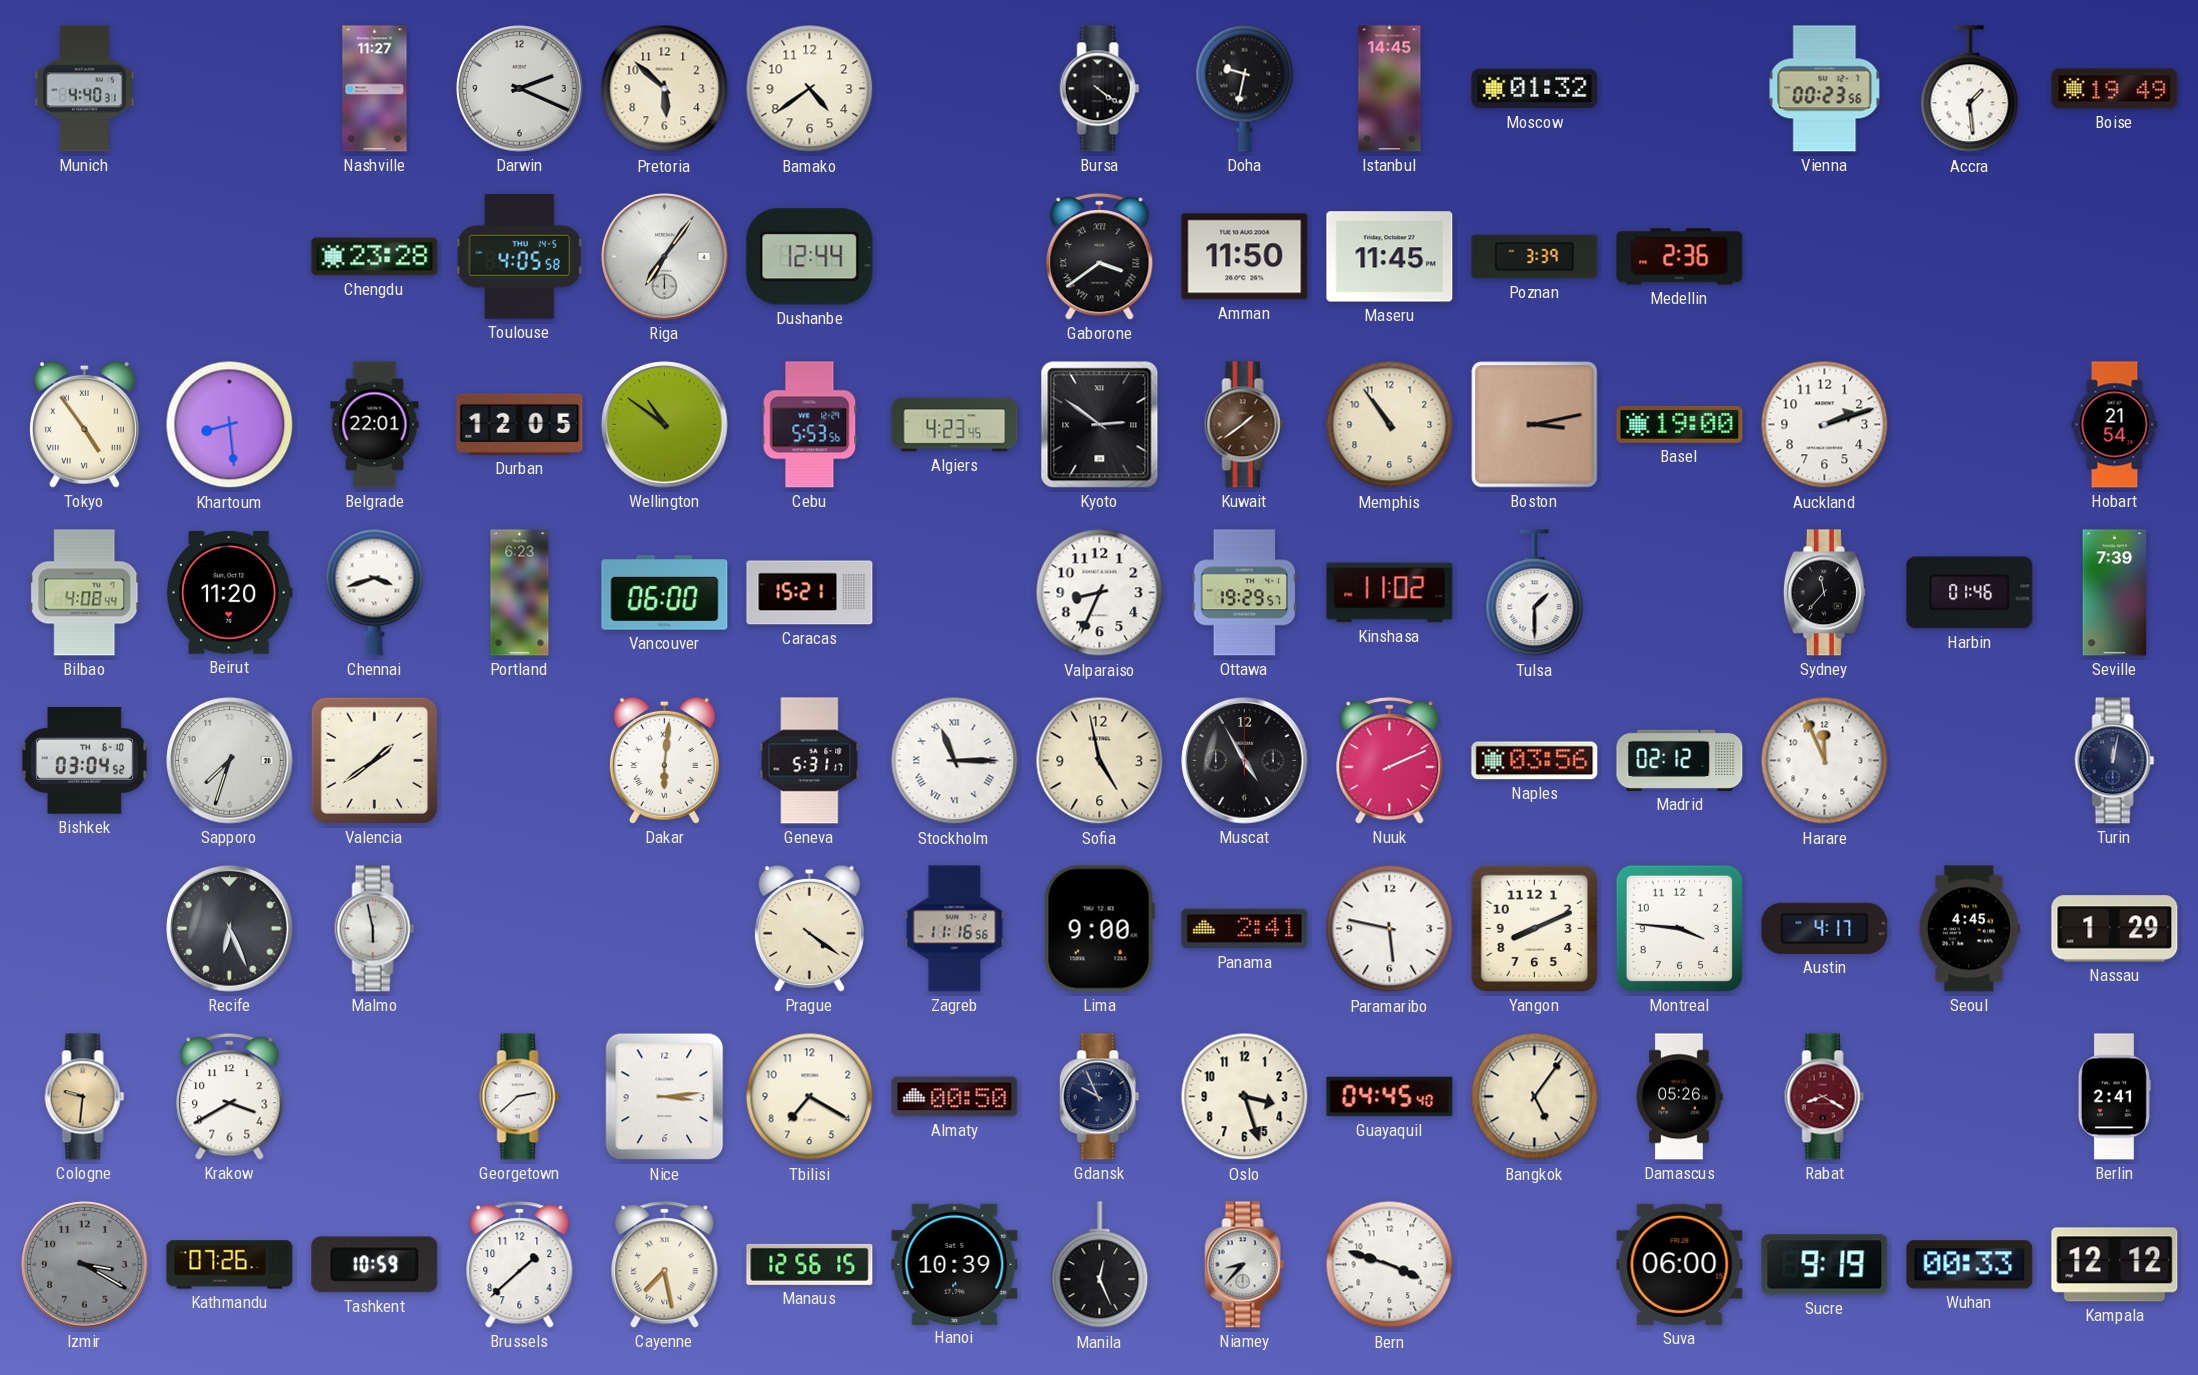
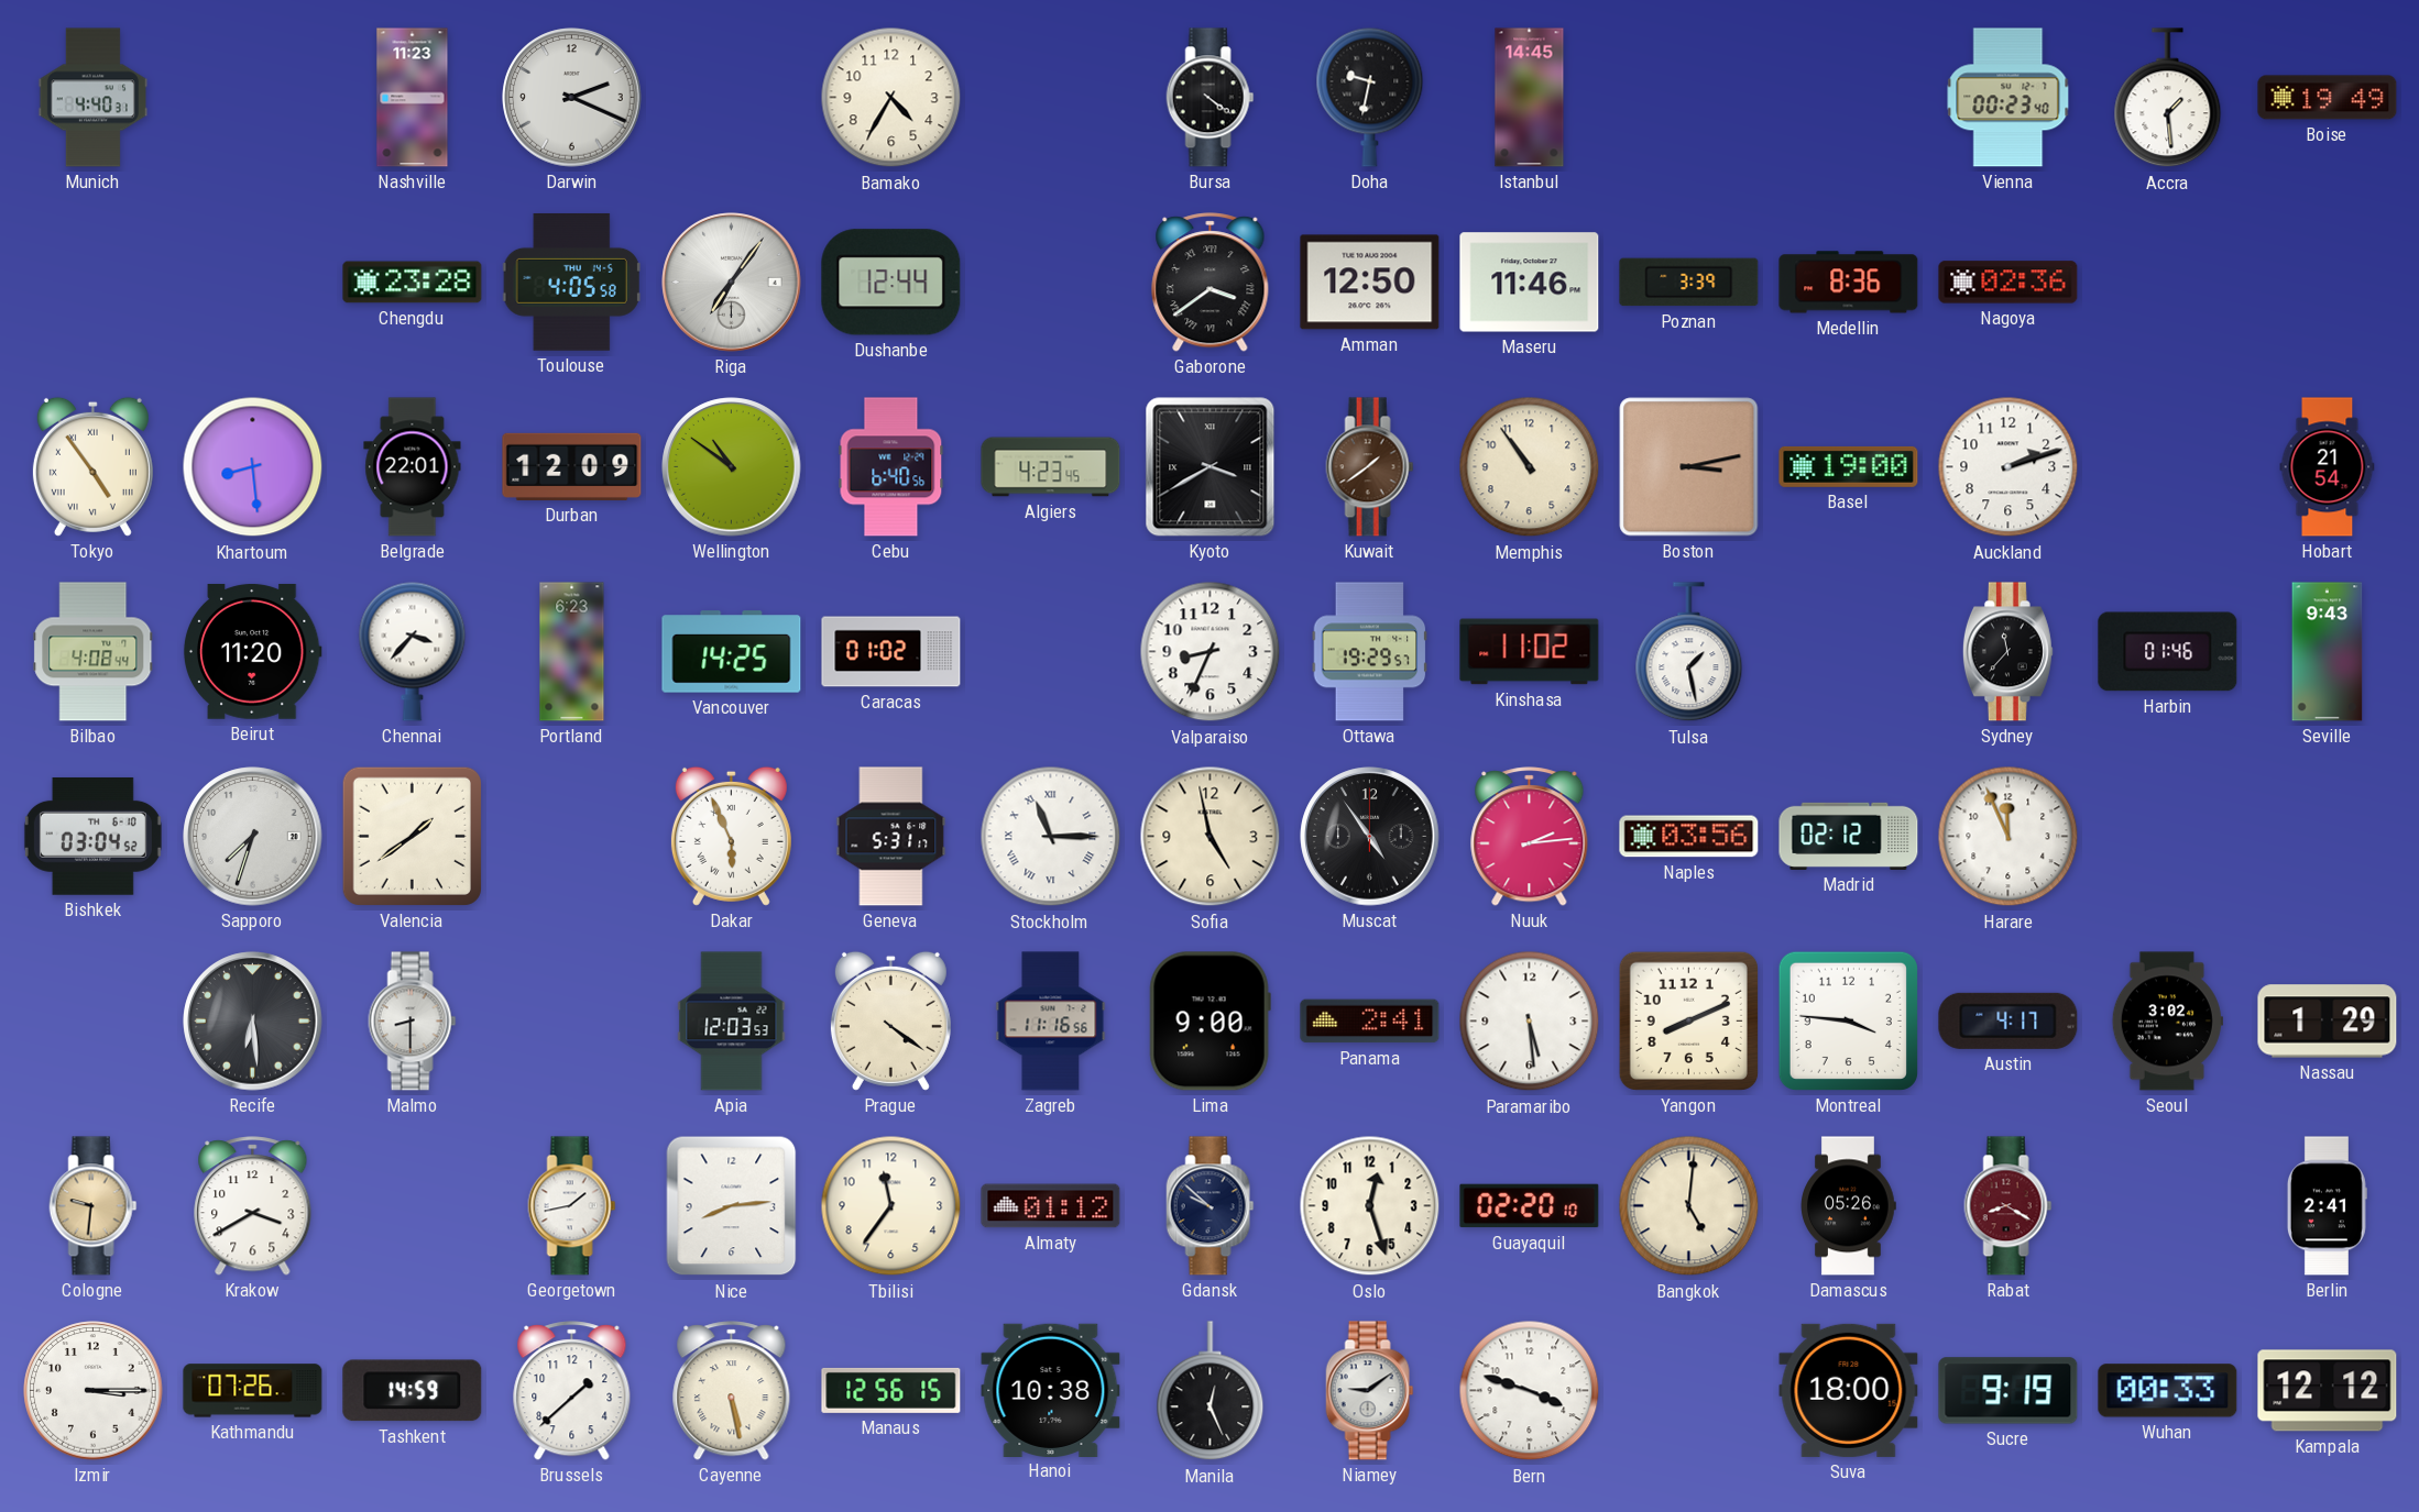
Nashville: 11:27 -> 11:23 (413, 98)
Pretoria: 5:52 -> none (665, 89)
Bamako: 4:39 -> 4:35 (891, 98)
Moscow: 01:32 -> none (1535, 89)
Vienna: 00:23:56 -> 00:23:40 (2008, 98)
Amman: 11:50 -> 12:50 (1370, 283)
Maseru: 11:45 -> 11:46 (1530, 283)
Medellin: 2:36 -> 8:36 (1849, 283)
Nagoya: none -> 02:36 (2008, 283)
Durban: 12:05 -> 12:09 (572, 466)
Cebu: 5:53 -> 6:40 (891, 467)
Kyoto: 2:51 -> 3:40 (1211, 467)
Chennai: 3:42 -> 3:37 (413, 651)
Vancouver: 06:00 -> 14:25 (732, 652)
Caracas: 15:21 -> 01:02 (891, 652)
Tulsa: 1:30 -> 1:28 (1689, 652)
Seville: 7:39 -> 9:43 (2328, 652)
Dakar: 6:01 -> 5:56 (731, 836)
Muscat: 4:55 -> 4:54 (1370, 837)
Nuuk: 2:11 -> 2:14 (1530, 837)
Turin: 12:02 -> none (2115, 761)
Recife: 6:26 -> 6:29 (253, 1022)
Malmo: 5:58 -> 8:30 (413, 1022)
Apia: none -> 12:03 (732, 1022)
Paramaribo: 5:47 -> 5:29 (1530, 1022)
Seoul: 4:45 -> 3:02 (2167, 1022)
Georgetown: 2:38 -> 1:43 (572, 1206)
Nice: 3:14 -> 8:14 (732, 1206)
Tbilisi: 7:20 -> 11:36 (891, 1206)
Almaty: 00:50 -> 01:12 (1051, 1206)
Gdansk: 9:56 -> 9:52 (1211, 1206)
Oslo: 3:27 -> 12:27 (1370, 1206)
Guayaquil: 04:45 -> 02:20 (1530, 1206)
Bangkok: 5:06 -> 5:01 (1689, 1206)
Izmir: 3:20 -> 3:15 (94, 1391)
Izmir dial: grey -> white (94, 1391)
Tashkent: 10:59 -> 14:59 (413, 1391)
Cayenne: 7:28 -> 5:28 (732, 1391)
Hanoi: 10:39 -> 10:38 (1051, 1390)
Niamey: 8:37 -> 9:09 (1370, 1391)
Suva: 06:00 -> 18:00 (1849, 1390)
